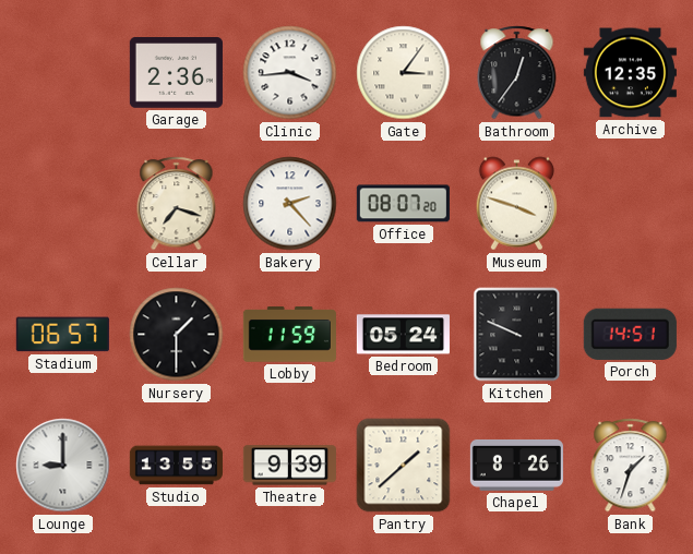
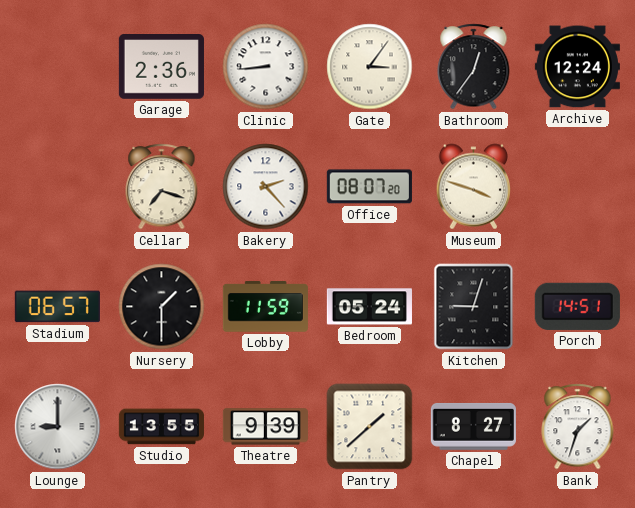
Clinic: 3:44 -> 8:44 (266, 67)
Archive: 12:35 -> 12:24 (577, 67)
Kitchen: 9:49 -> 9:03 (474, 307)
Chapel: 8:26 -> 8:27 (473, 426)
